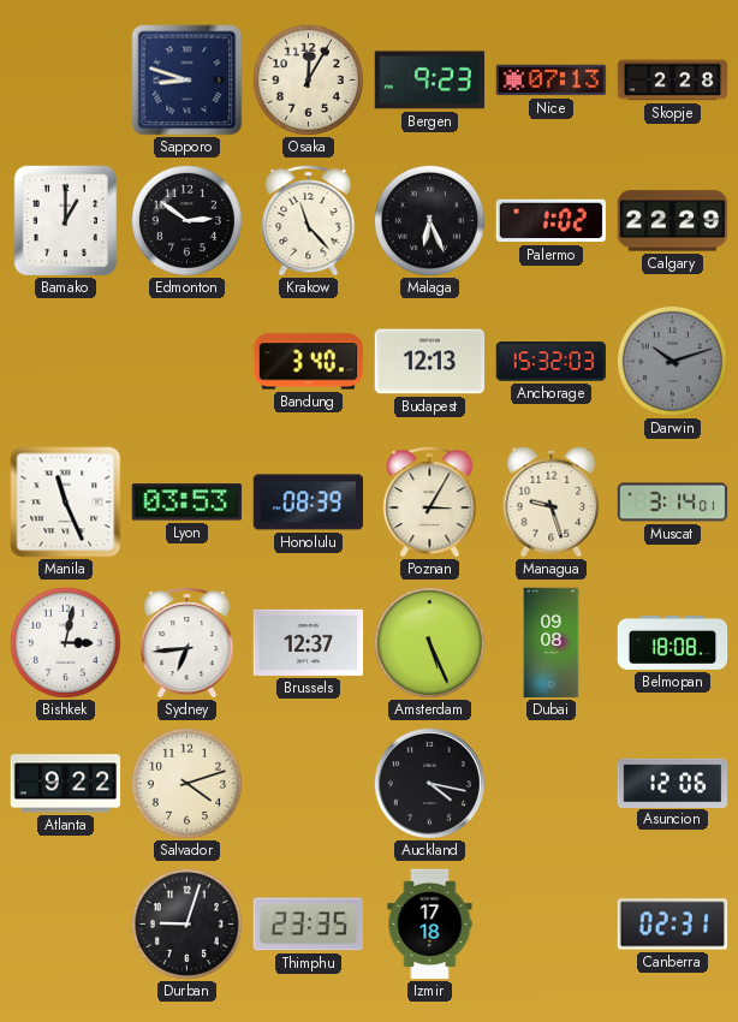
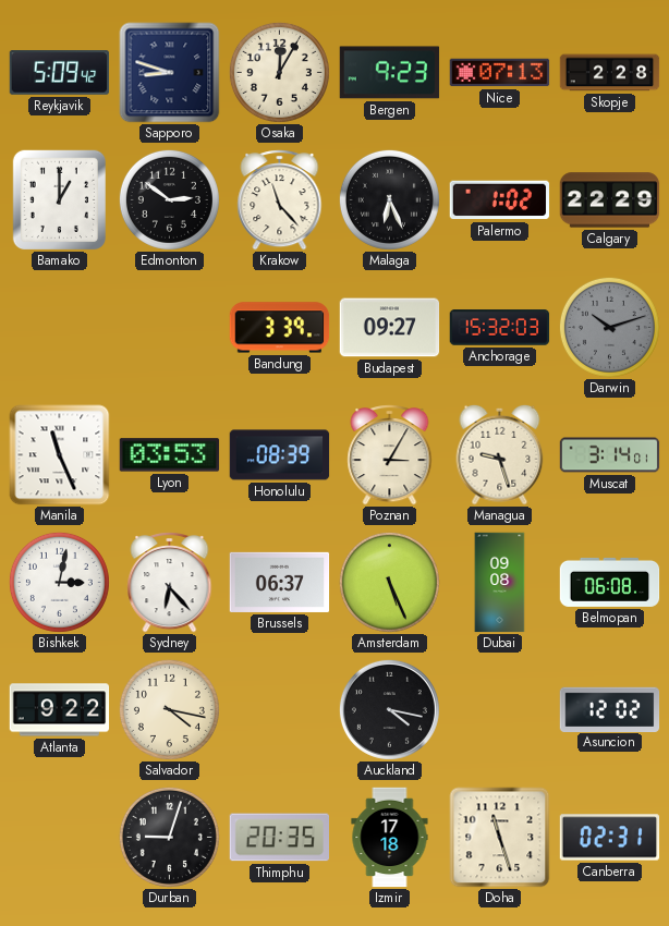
Reykjavik: none -> 5:09 (60, 73)
Bandung: 3:40 -> 3:39 (280, 328)
Budapest: 12:13 -> 09:27 (390, 328)
Sydney: 6:44 -> 6:23 (170, 583)
Brussels: 12:37 -> 06:37 (280, 582)
Belmopan: 18:08 -> 06:08 (610, 582)
Salvador: 4:12 -> 4:17 (169, 709)
Asuncion: 12:06 -> 12:02 (610, 709)
Thimphu: 23:35 -> 20:35 (280, 838)
Doha: none -> 11:27 (500, 838)
